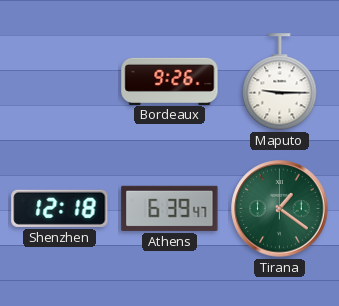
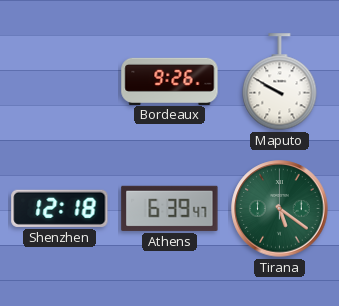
Maputo: 9:15 -> 9:50 (280, 82)
Tirana: 1:21 -> 5:21 (280, 209)
